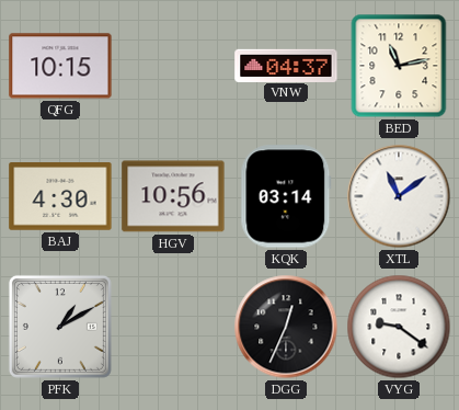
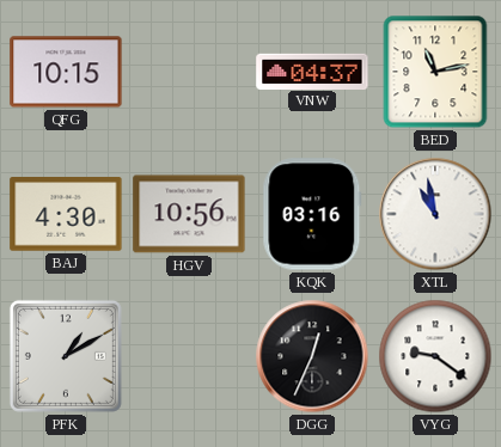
KQK: 03:14 -> 03:16 (312, 214)
XTL: 11:09 -> 10:58 (435, 214)
